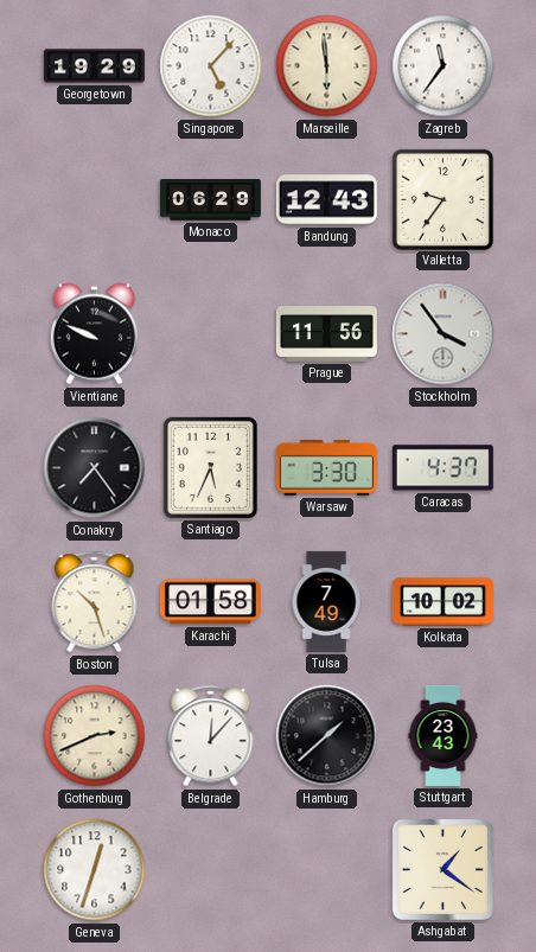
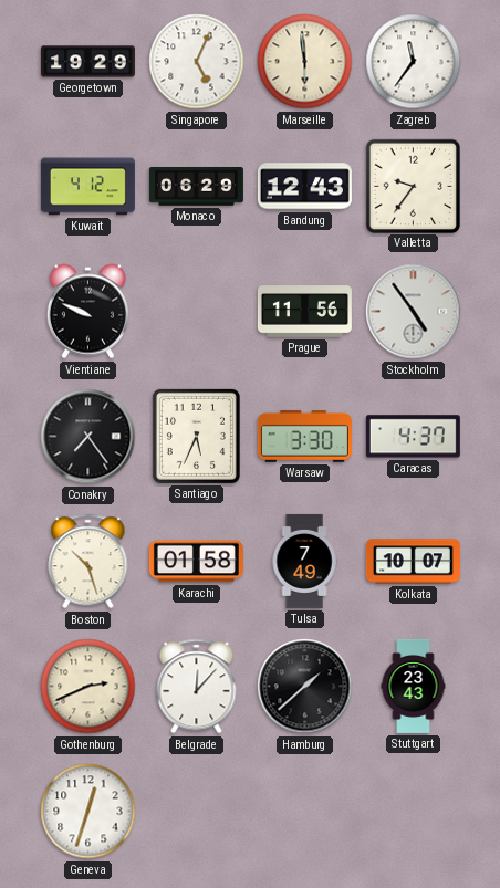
Singapore: 5:07 -> 5:04 (197, 62)
Kuwait: none -> 4:12 (87, 187)
Stockholm: 3:54 -> 4:54 (414, 312)
Kolkata: 10:02 -> 10:07 (413, 562)
Ashgabat: 1:21 -> none (442, 869)
